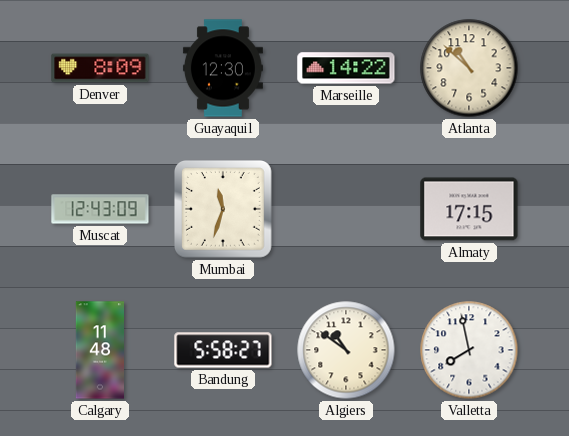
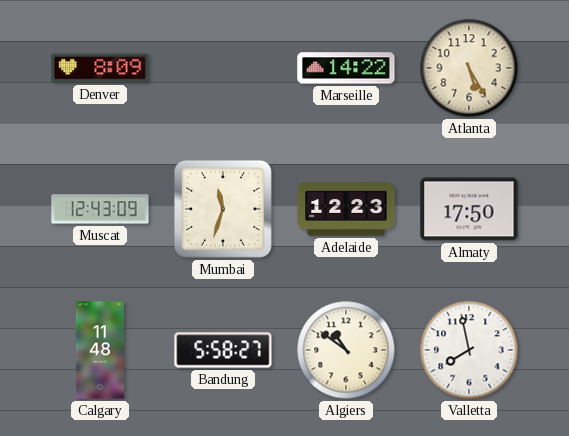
Guayaquil: 12:30 -> none (223, 68)
Atlanta: 10:52 -> 5:25 (469, 68)
Adelaide: none -> 12:23 (346, 209)
Almaty: 17:15 -> 17:50 (469, 209)
